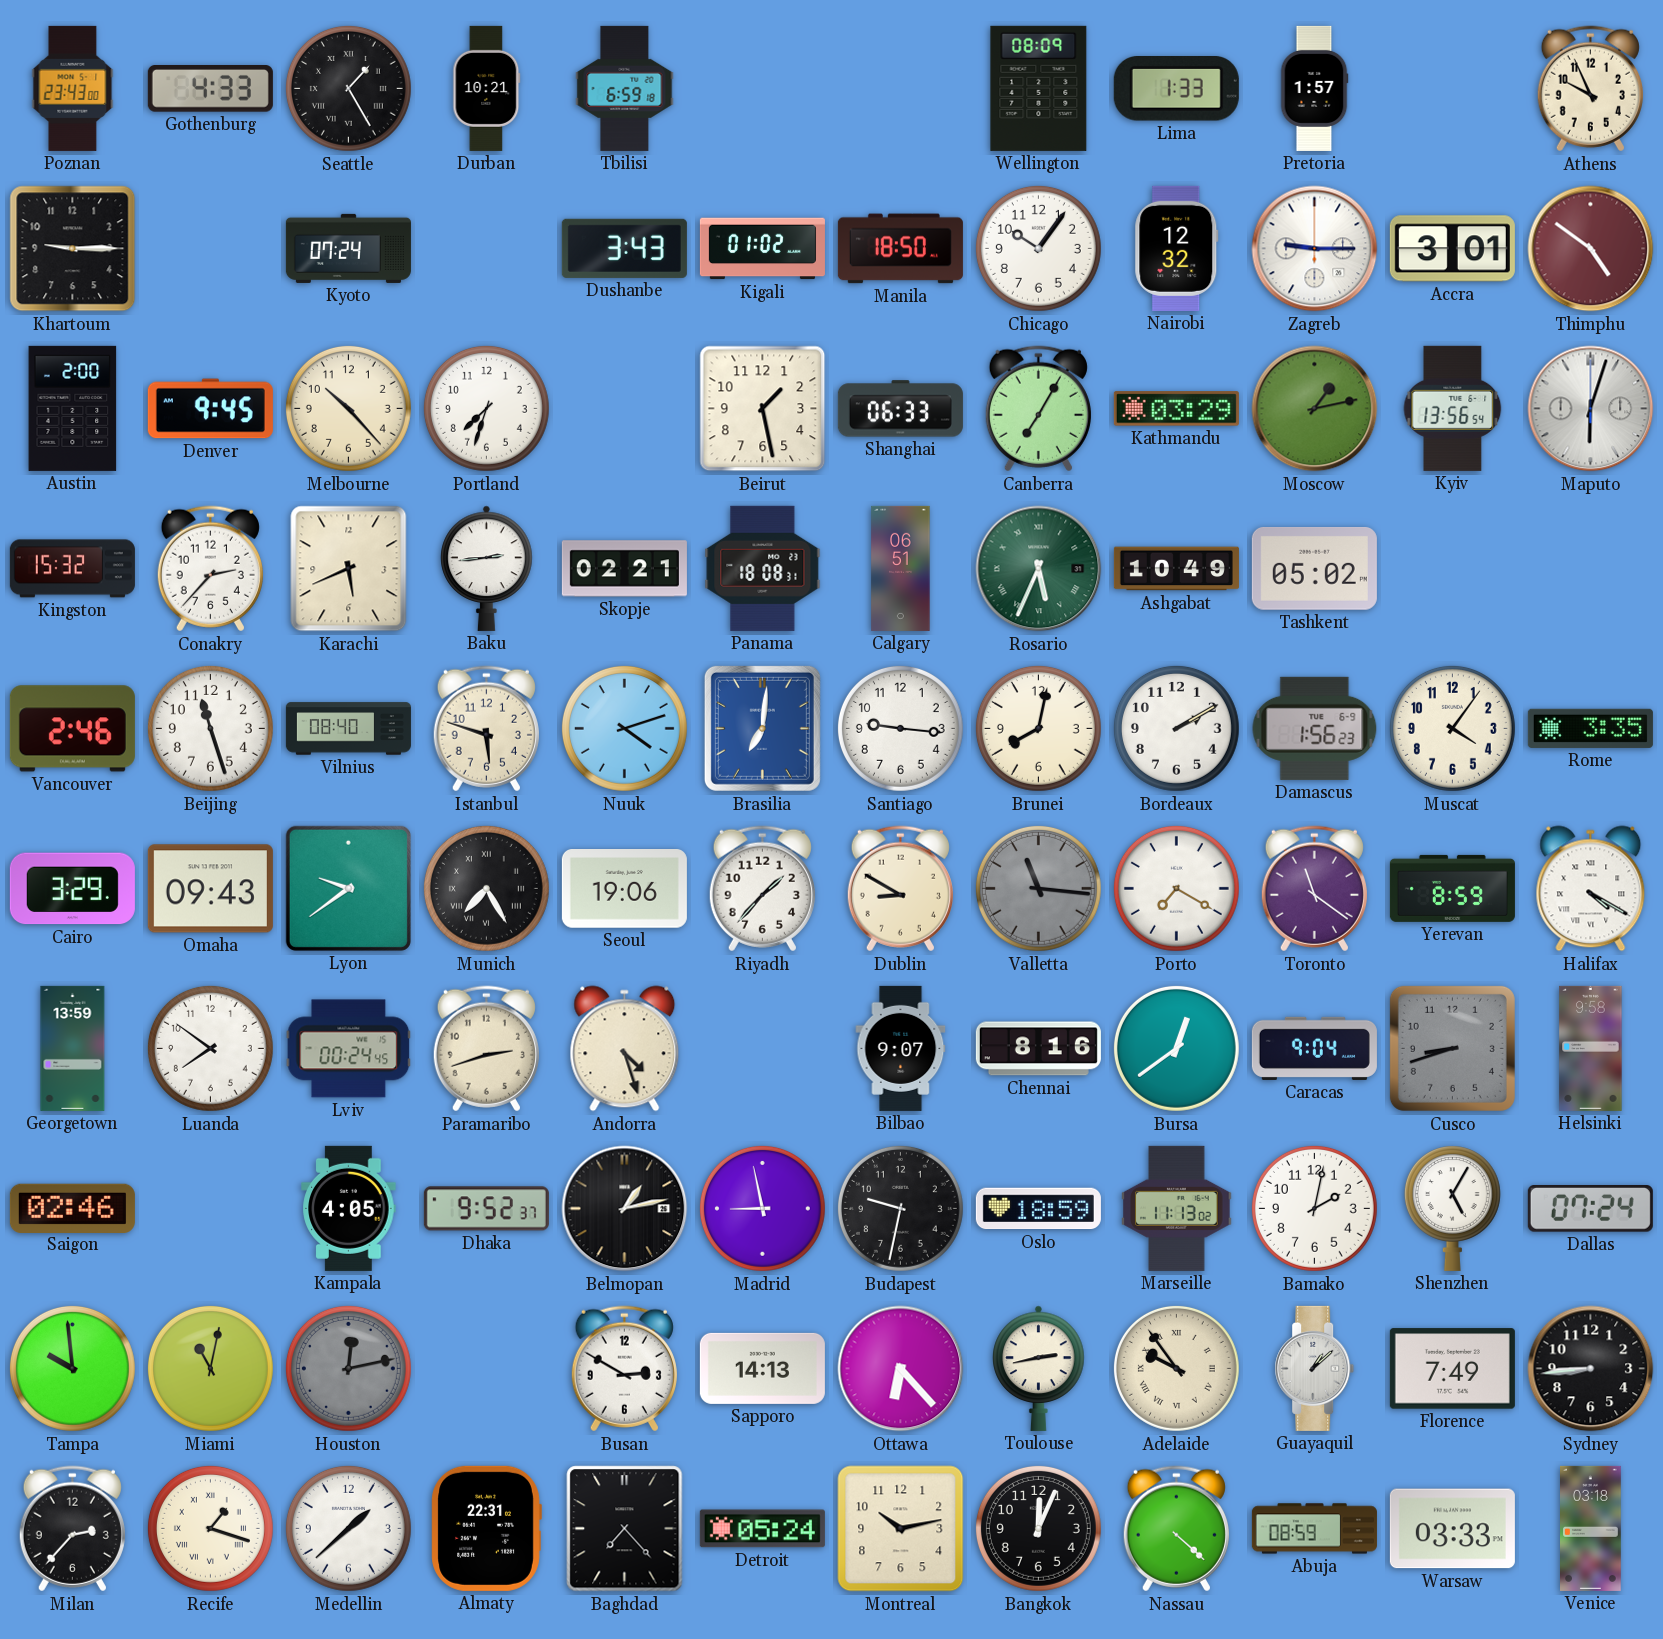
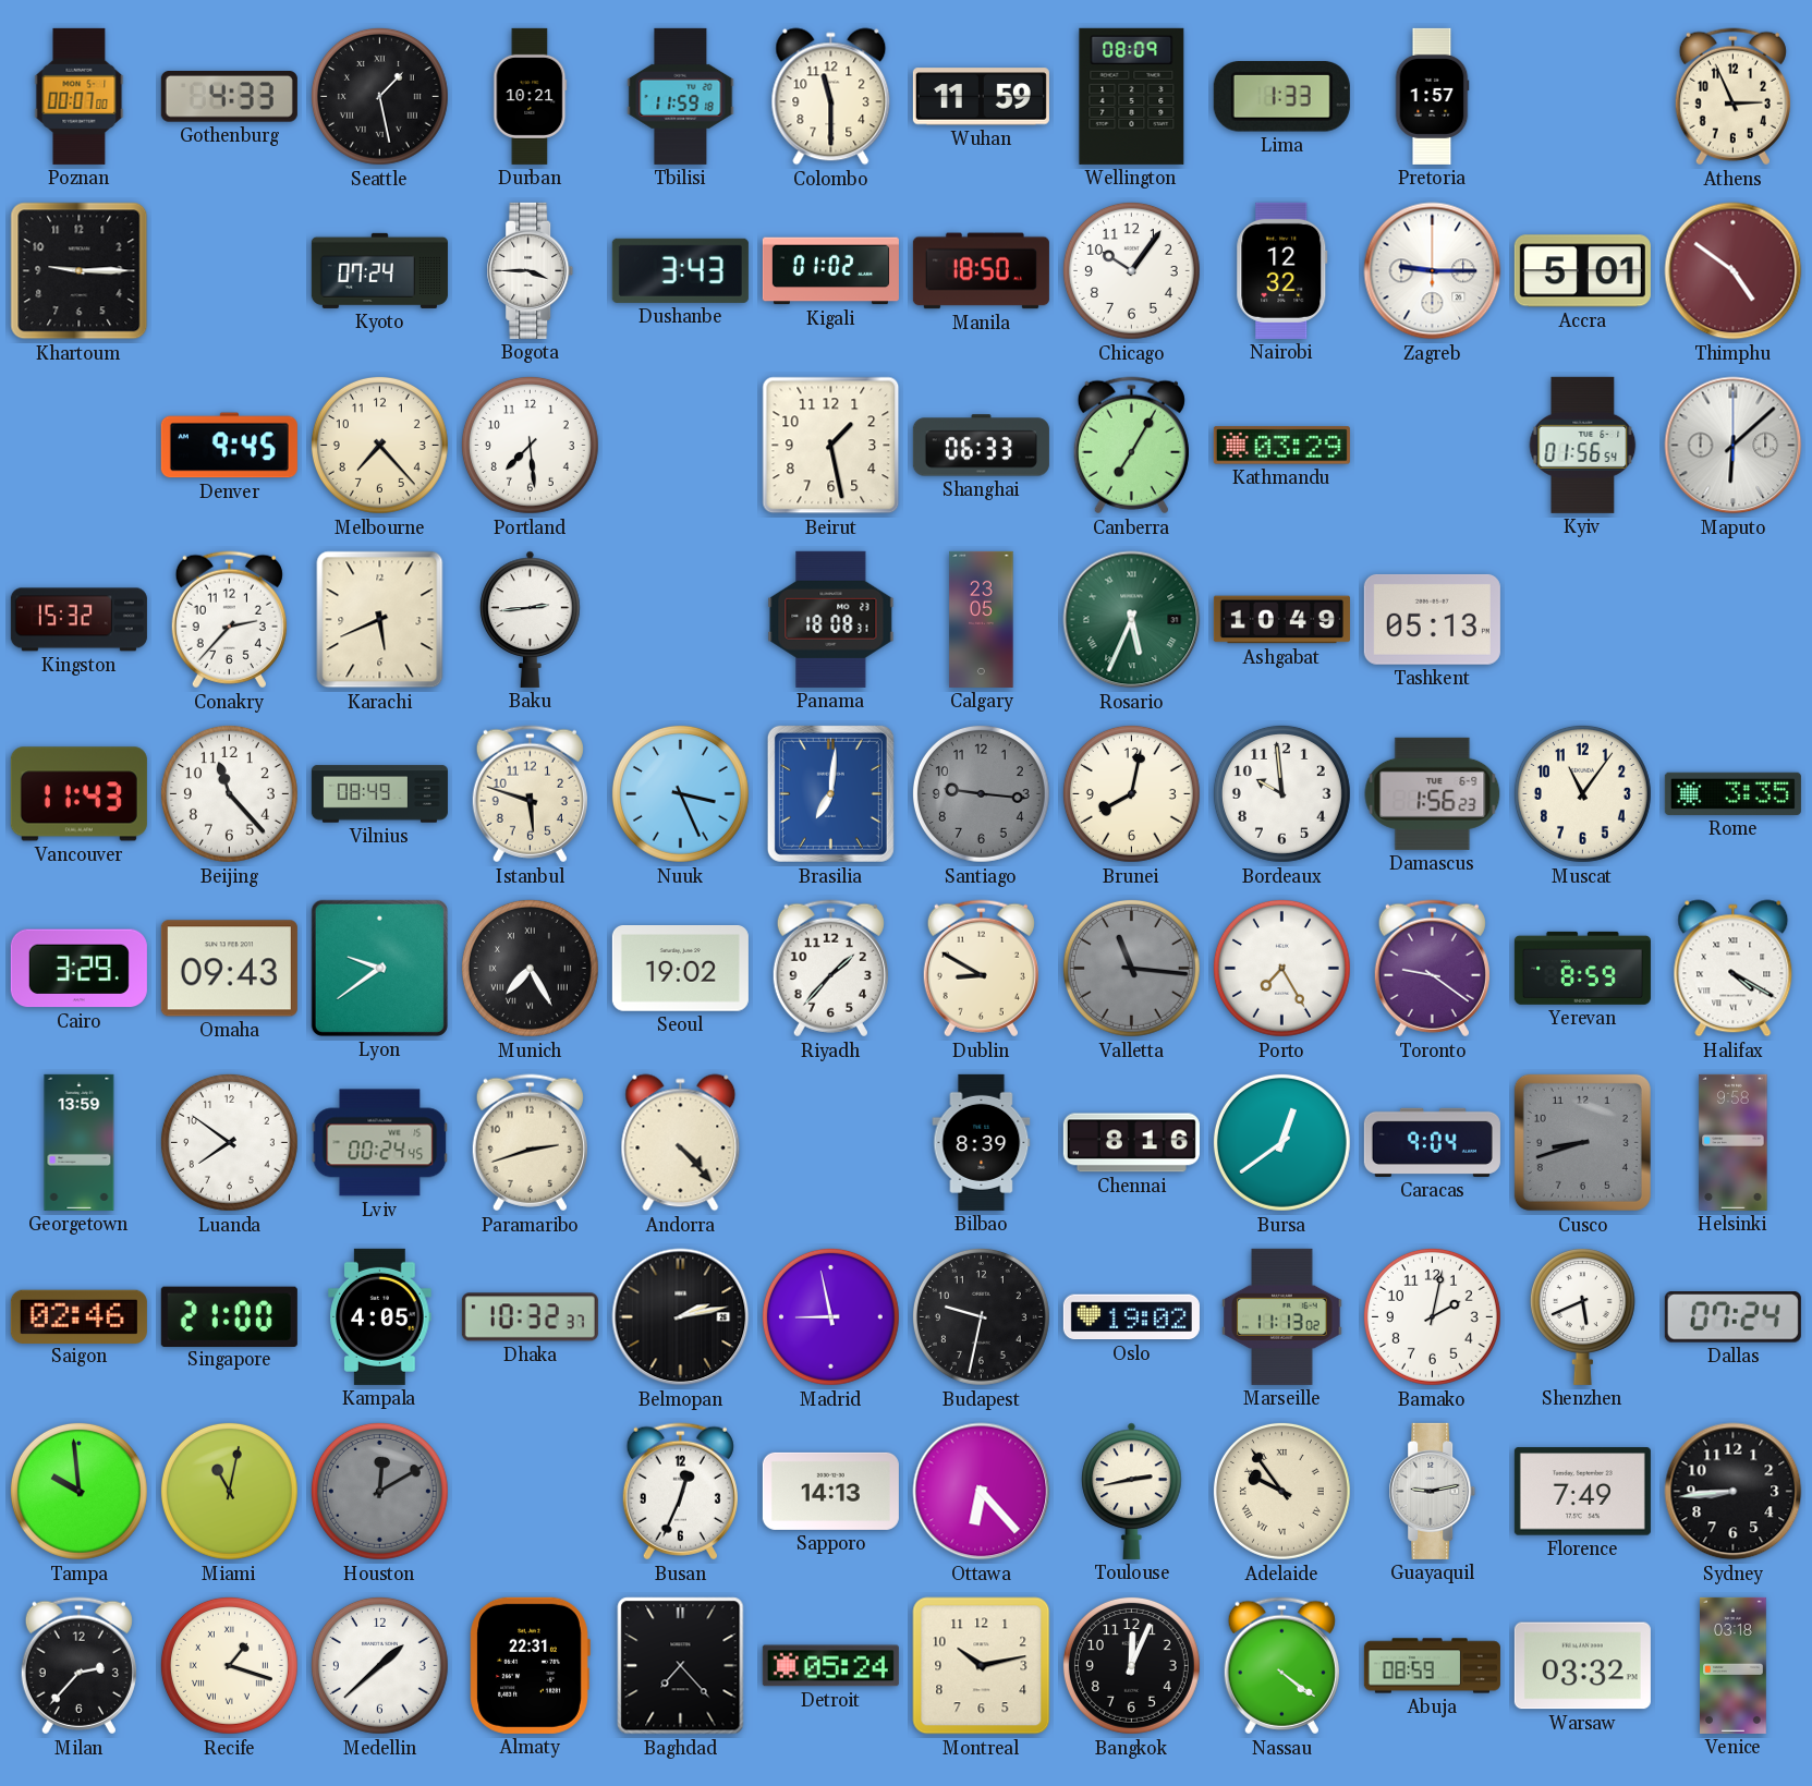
Poznan: 23:43 -> 00:07 (80, 96)
Seattle: 1:25 -> 1:28 (379, 96)
Tbilisi: 6:59 -> 11:59 (681, 96)
Colombo: none -> 11:30 (831, 97)
Wuhan: none -> 11:59 (981, 97)
Athens: 9:56 -> 2:56 (1732, 97)
Bogota: none -> 3:45 (531, 270)
Accra: 3:01 -> 5:01 (1582, 271)
Austin: 2:00 -> none (73, 408)
Melbourne: 10:23 -> 7:23 (379, 445)
Portland: 7:33 -> 7:29 (530, 445)
Moscow: 1:13 -> none (1315, 409)
Kyiv: 13:56 -> 01:56 (1583, 445)
Maputo: 6:03 -> 6:08 (1734, 446)
Skopje: 02:21 -> none (624, 569)
Calgary: 06:51 -> 23:05 (982, 619)
Tashkent: 05:02 -> 05:13 (1432, 619)
Vancouver: 2:46 -> 11:43 (78, 794)
Beijing: 11:27 -> 11:23 (229, 793)
Vilnius: 08:40 -> 08:49 (379, 794)
Nuuk: 4:12 -> 3:26 (680, 793)
Santiago dial: white -> grey (981, 793)
Bordeaux: 2:10 -> 9:59 (1281, 793)
Muscat: 4:06 -> 11:06 (1582, 793)
Seoul: 19:06 -> 19:02 (680, 969)
Porto: 7:20 -> 7:25 (1281, 968)
Toronto: 11:21 -> 9:21 (1432, 969)
Andorra: 4:27 -> 4:23 (681, 1143)
Bilbao: 9:07 -> 8:39 (982, 1142)
Singapore: none -> 21:00 (229, 1316)
Dhaka: 9:52 -> 10:32 (530, 1317)
Belmopan: 1:13 -> 2:13 (681, 1317)
Oslo: 18:59 -> 19:02 (1131, 1317)
Shenzhen: 5:05 -> 5:41 (1582, 1316)
Houston: 12:13 -> 12:10 (379, 1491)
Busan: 2:50 -> 12:34 (680, 1492)
Guayaquil: 1:08 -> 9:13 (1433, 1491)
Nassau: 4:22 -> 4:21 (1281, 1666)
Warsaw: 03:33 -> 03:32 (1582, 1666)
